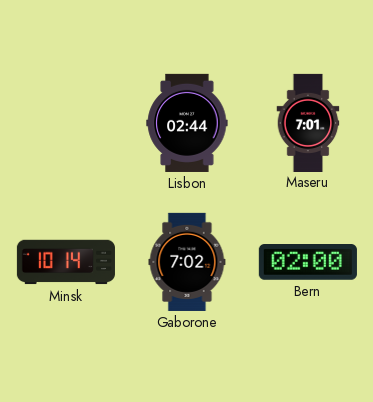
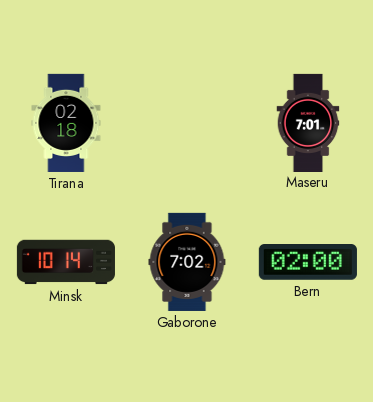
Tirana: none -> 02:18 (66, 123)
Lisbon: 02:44 -> none (187, 123)
